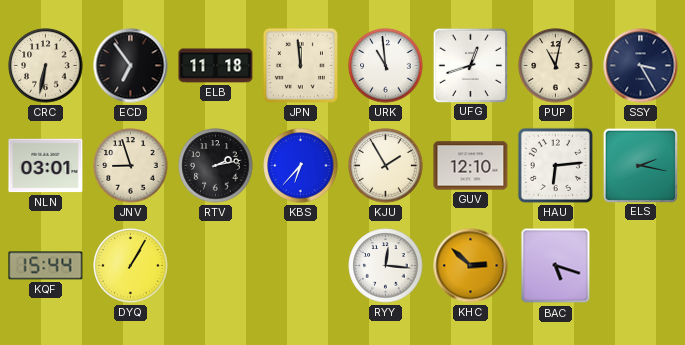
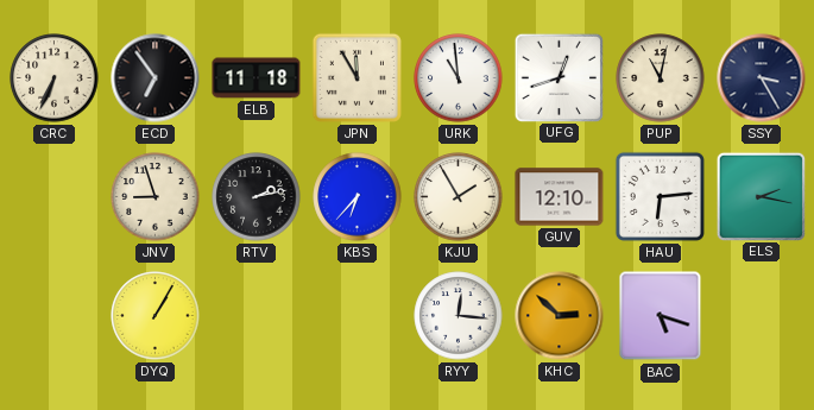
CRC: 6:32 -> 6:34 (55, 78)
JPN: 11:59 -> 11:55 (356, 77)
NLN: 03:01 -> none (46, 166)
KQF: 15:44 -> none (46, 266)
